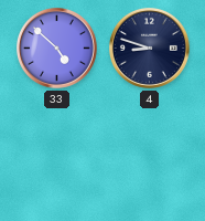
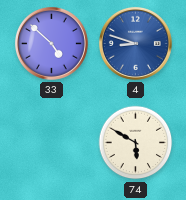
4 dial: navy -> blue (135, 43)
74: none -> 5:50 (136, 143)
